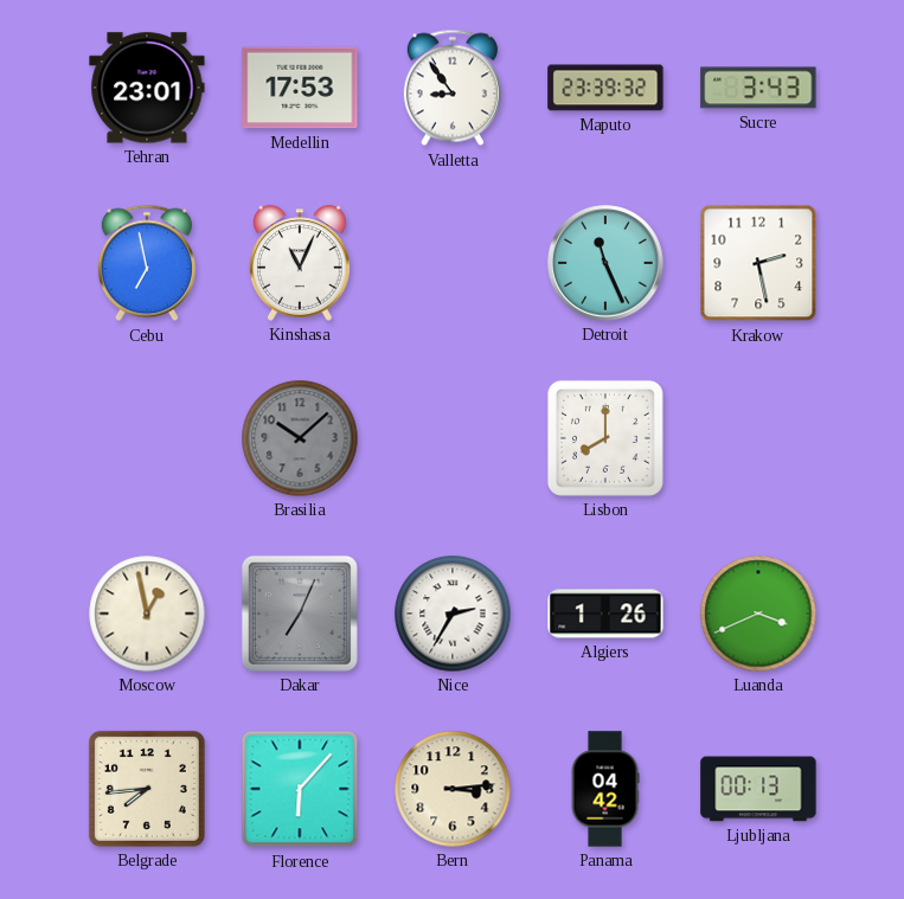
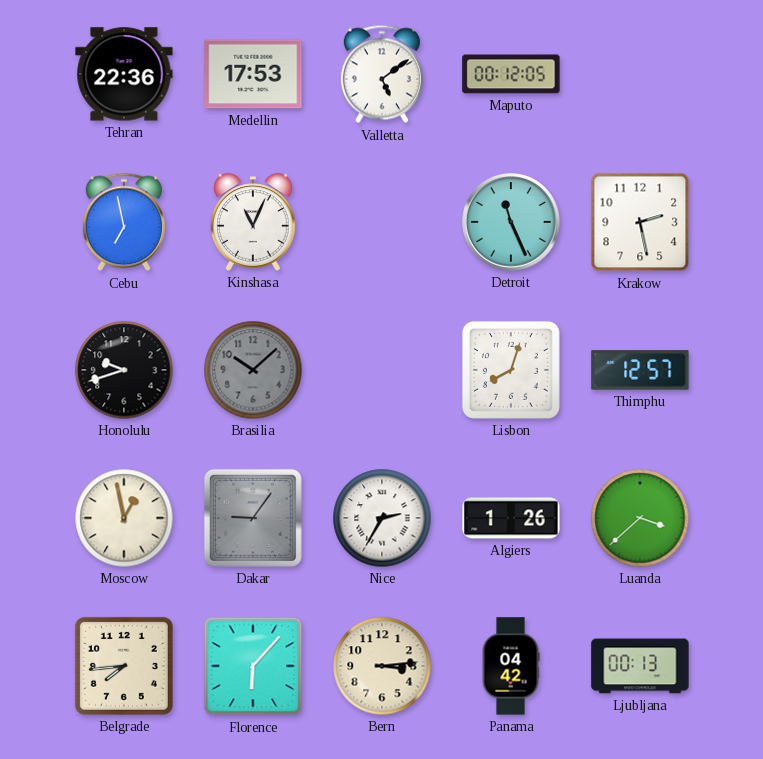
Tehran: 23:01 -> 22:36 (124, 74)
Valletta: 8:54 -> 5:09 (382, 74)
Maputo: 23:39 -> 00:12 (511, 74)
Sucre: 3:43 -> none (758, 88)
Honolulu: none -> 9:42 (124, 370)
Lisbon: 8:00 -> 8:03 (511, 370)
Thimphu: none -> 12:57 (640, 370)
Dakar: 7:04 -> 9:06 (253, 518)
Luanda: 3:41 -> 3:38 (640, 518)
